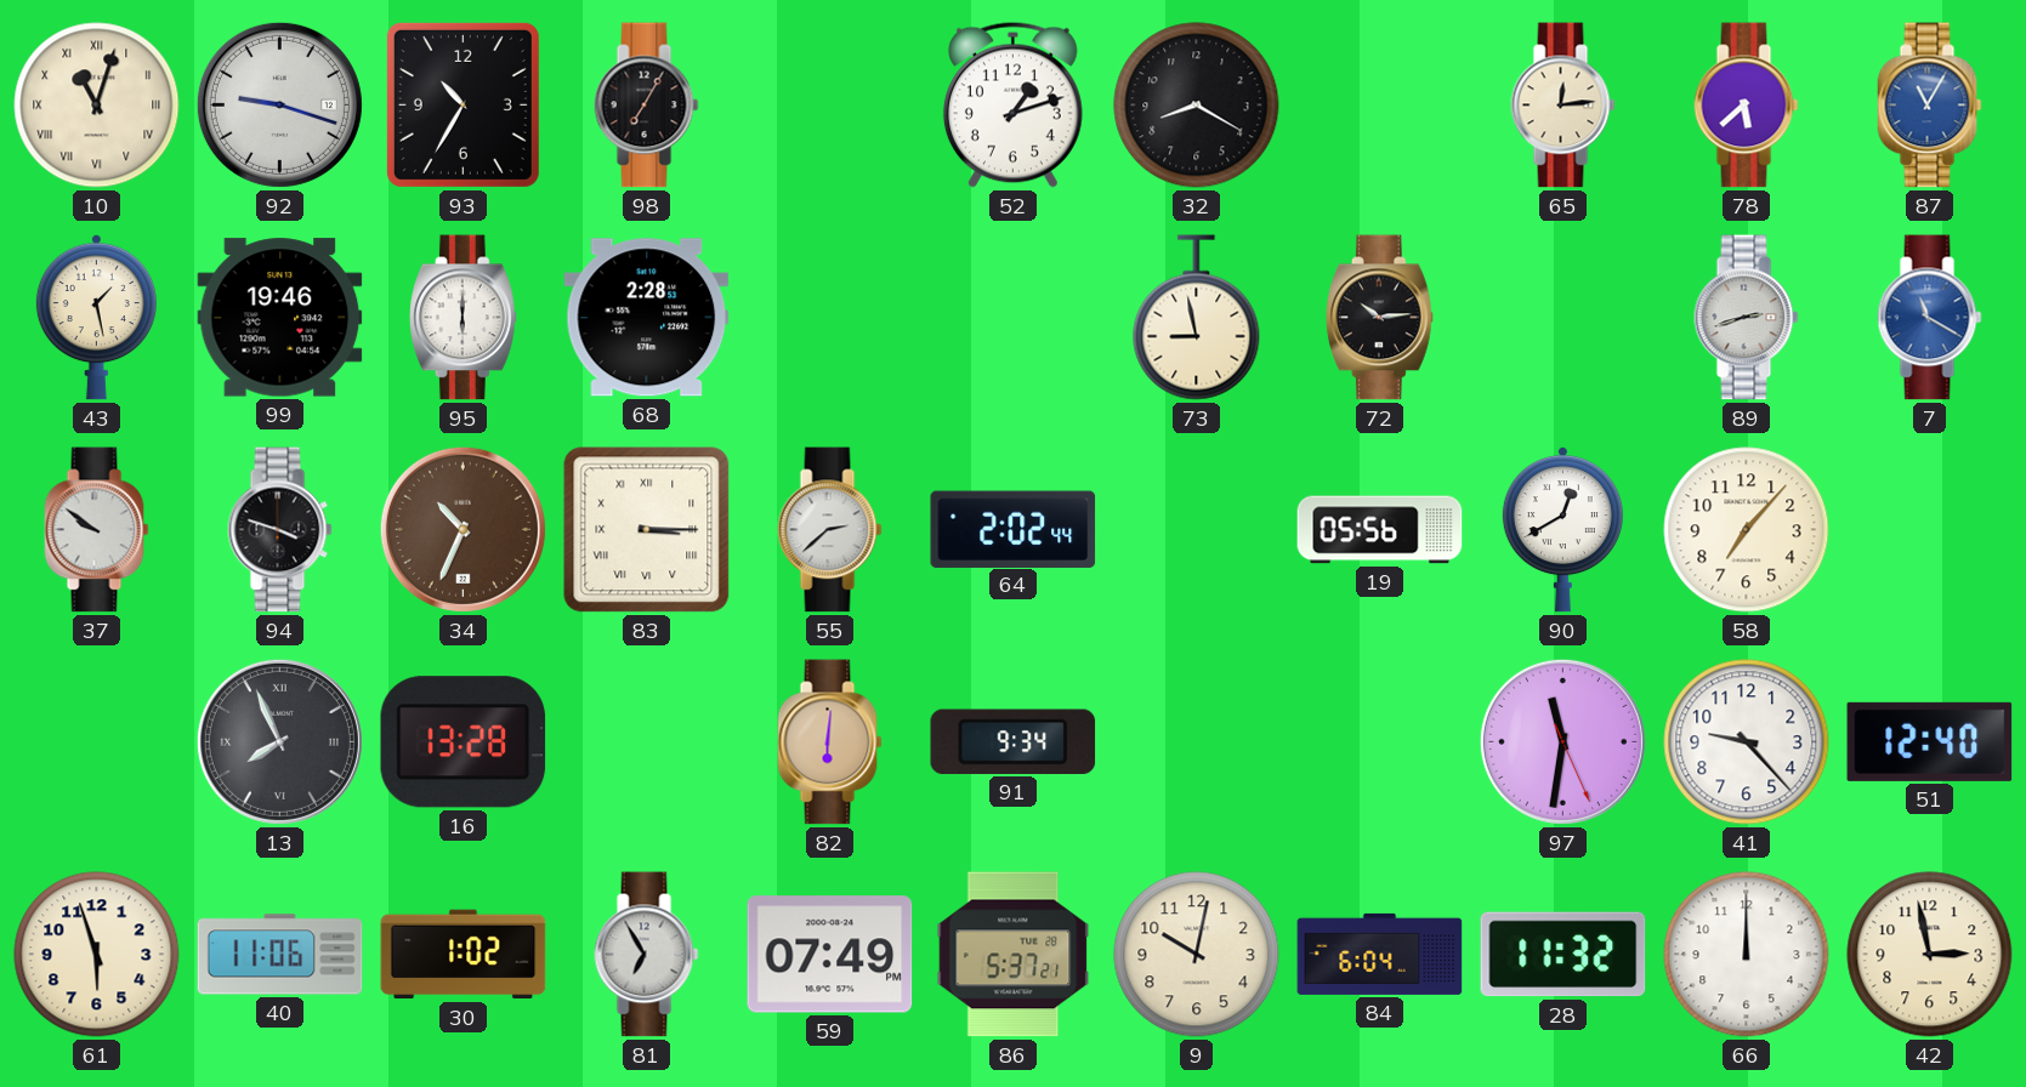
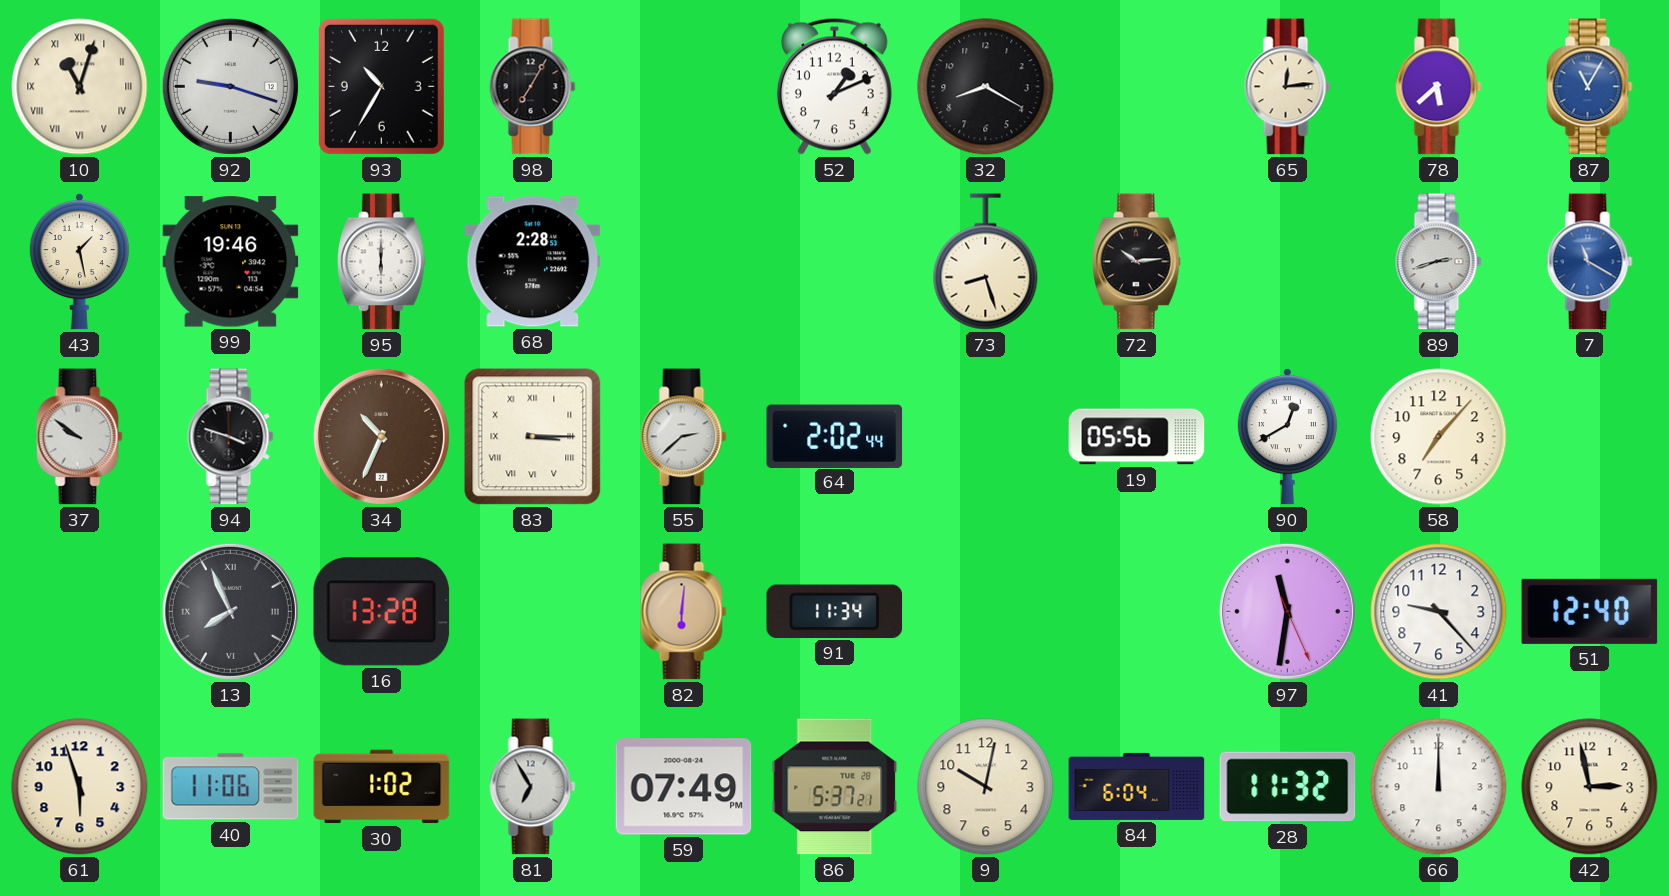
52: 1:12 -> 1:11 (834, 86)
73: 8:58 -> 8:27 (986, 262)
91: 9:34 -> 11:34 (835, 611)
